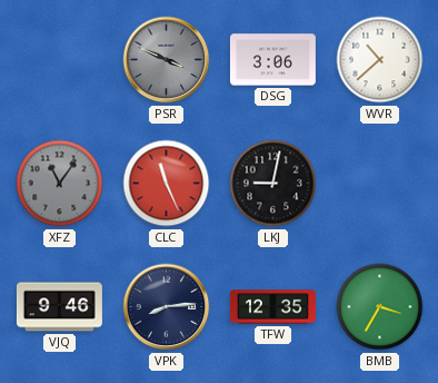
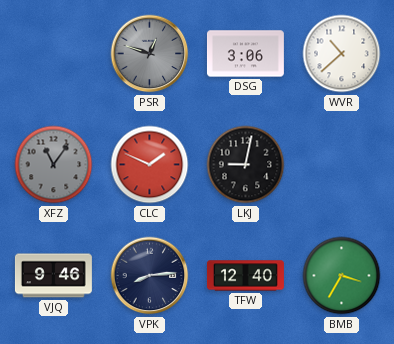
PSR: 3:49 -> 12:48 (150, 54)
CLC: 11:26 -> 1:49 (150, 165)
TFW: 12:35 -> 12:40 (245, 276)
